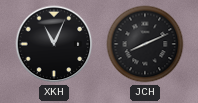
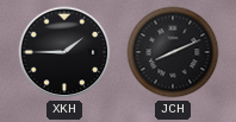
XKH: 11:04 -> 1:45 (64, 52)
